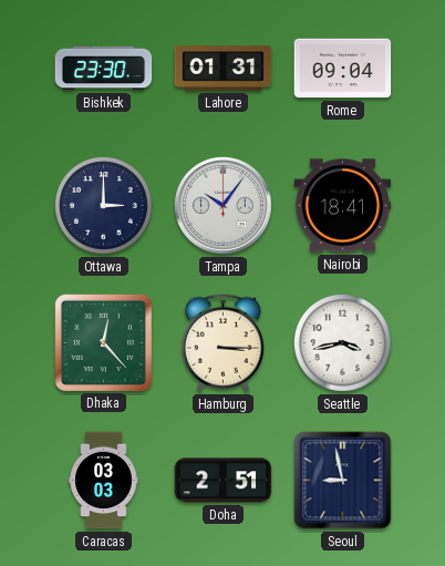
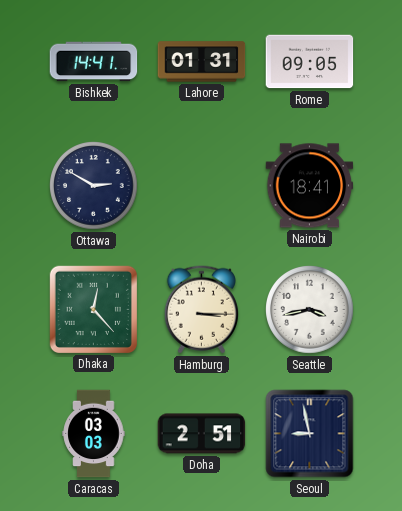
Bishkek: 23:30 -> 14:41 (94, 62)
Rome: 09:04 -> 09:05 (310, 62)
Ottawa: 3:00 -> 2:50 (94, 186)
Tampa: 10:06 -> none (224, 206)
